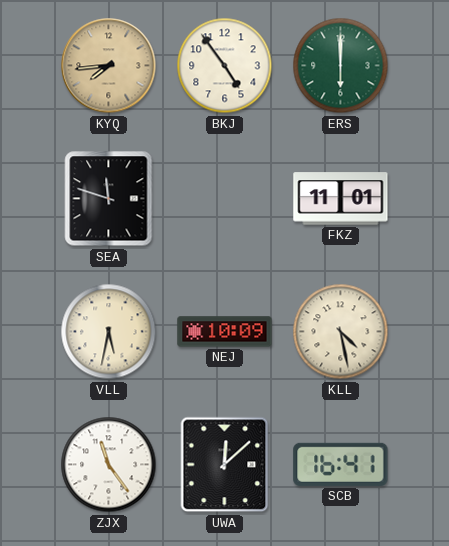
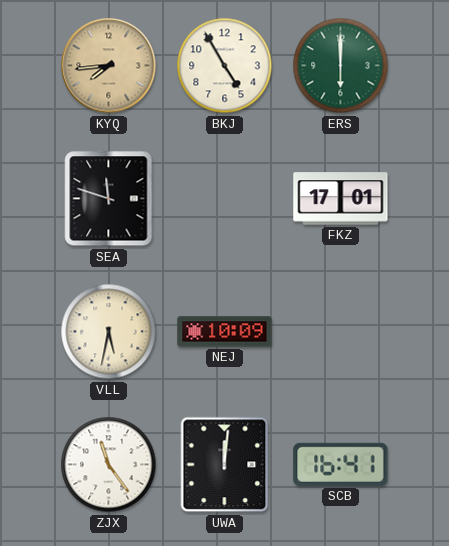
BKJ: 4:54 -> 4:55 (225, 66)
FKZ: 11:01 -> 17:01 (341, 199)
KLL: 4:28 -> none (341, 332)
UWA: 12:08 -> 12:01 (225, 465)
